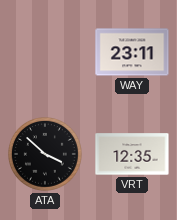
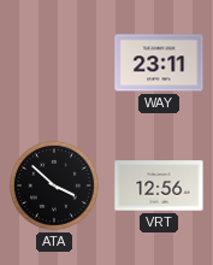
VRT: 12:35 -> 12:56 (159, 185)
